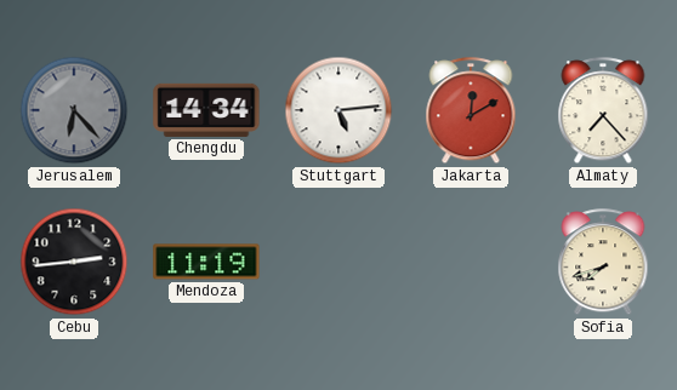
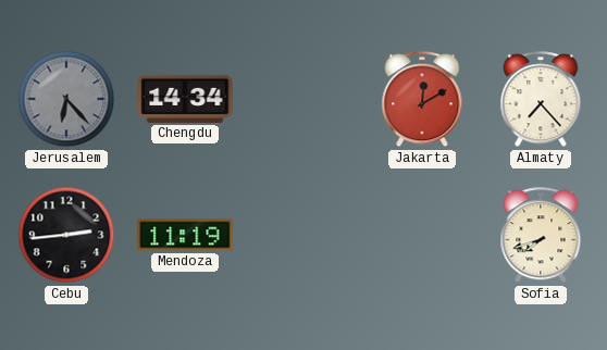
Stuttgart: 5:14 -> none (338, 110)
